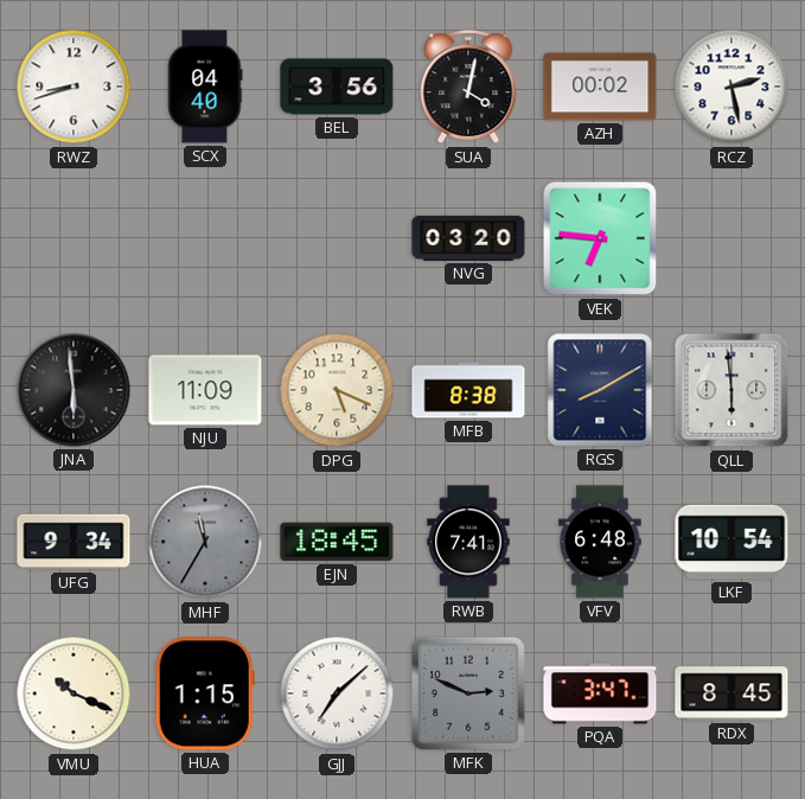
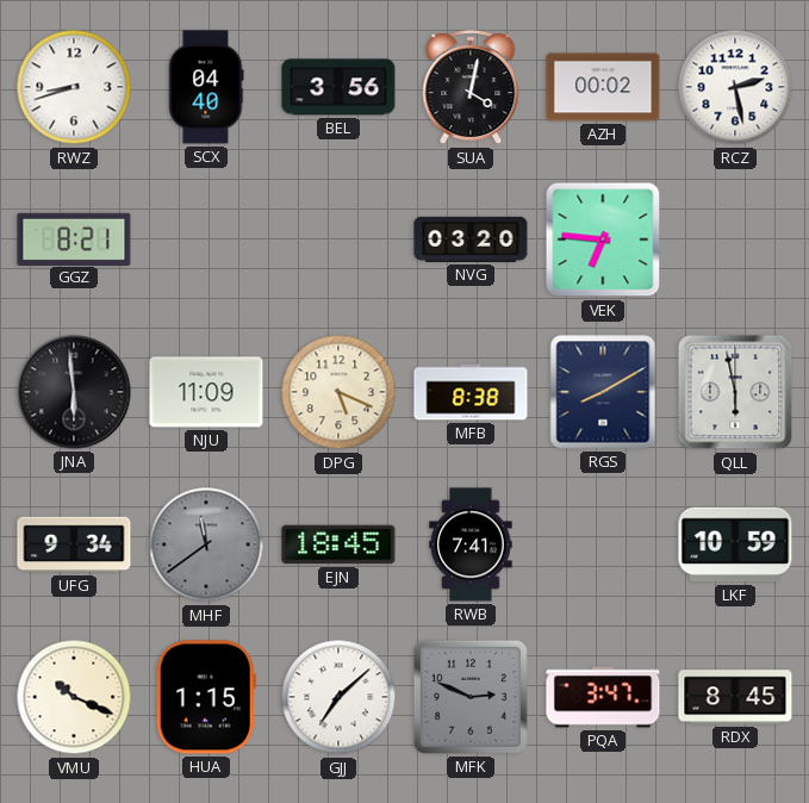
GGZ: none -> 8:21 (74, 238)
QLL: 5:59 -> 5:58 (735, 392)
MHF: 11:35 -> 11:39 (206, 544)
VFV: 6:48 -> none (600, 542)
LKF: 10:54 -> 10:59 (735, 544)
